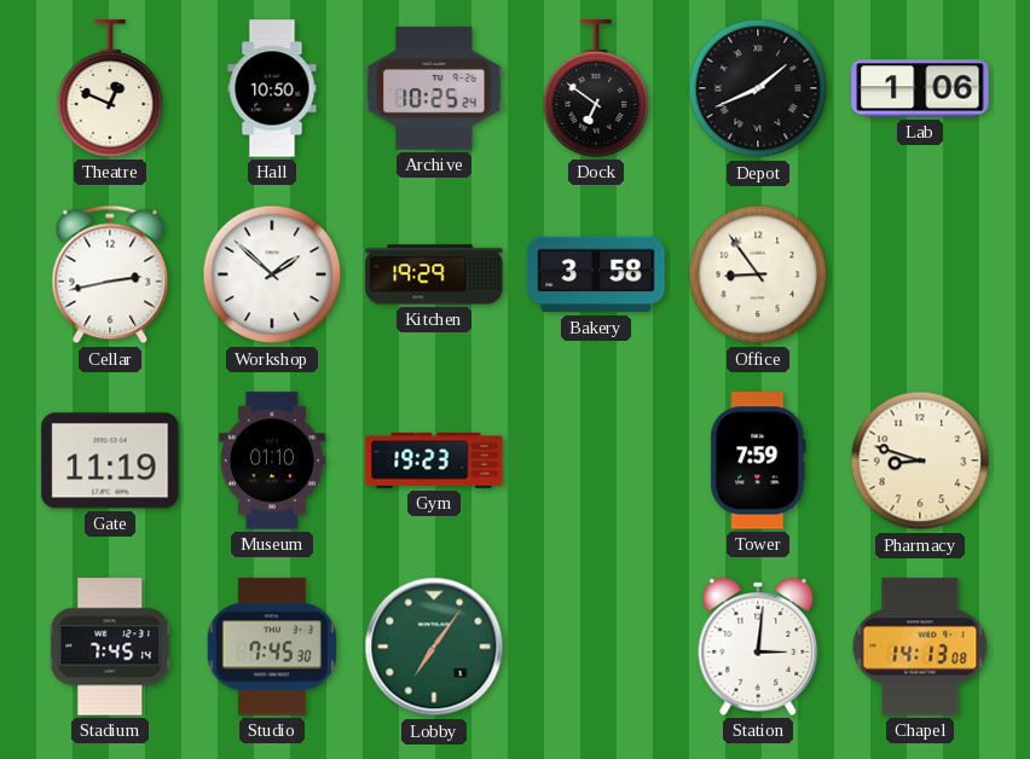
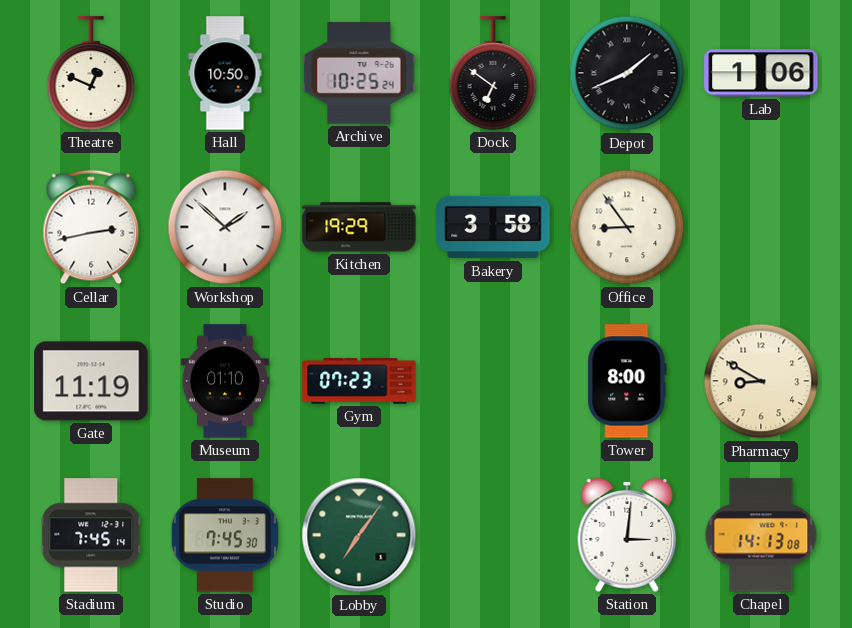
Gym: 19:23 -> 07:23 (359, 381)
Tower: 7:59 -> 8:00 (627, 381)
Pharmacy: 8:48 -> 8:50 (761, 381)
